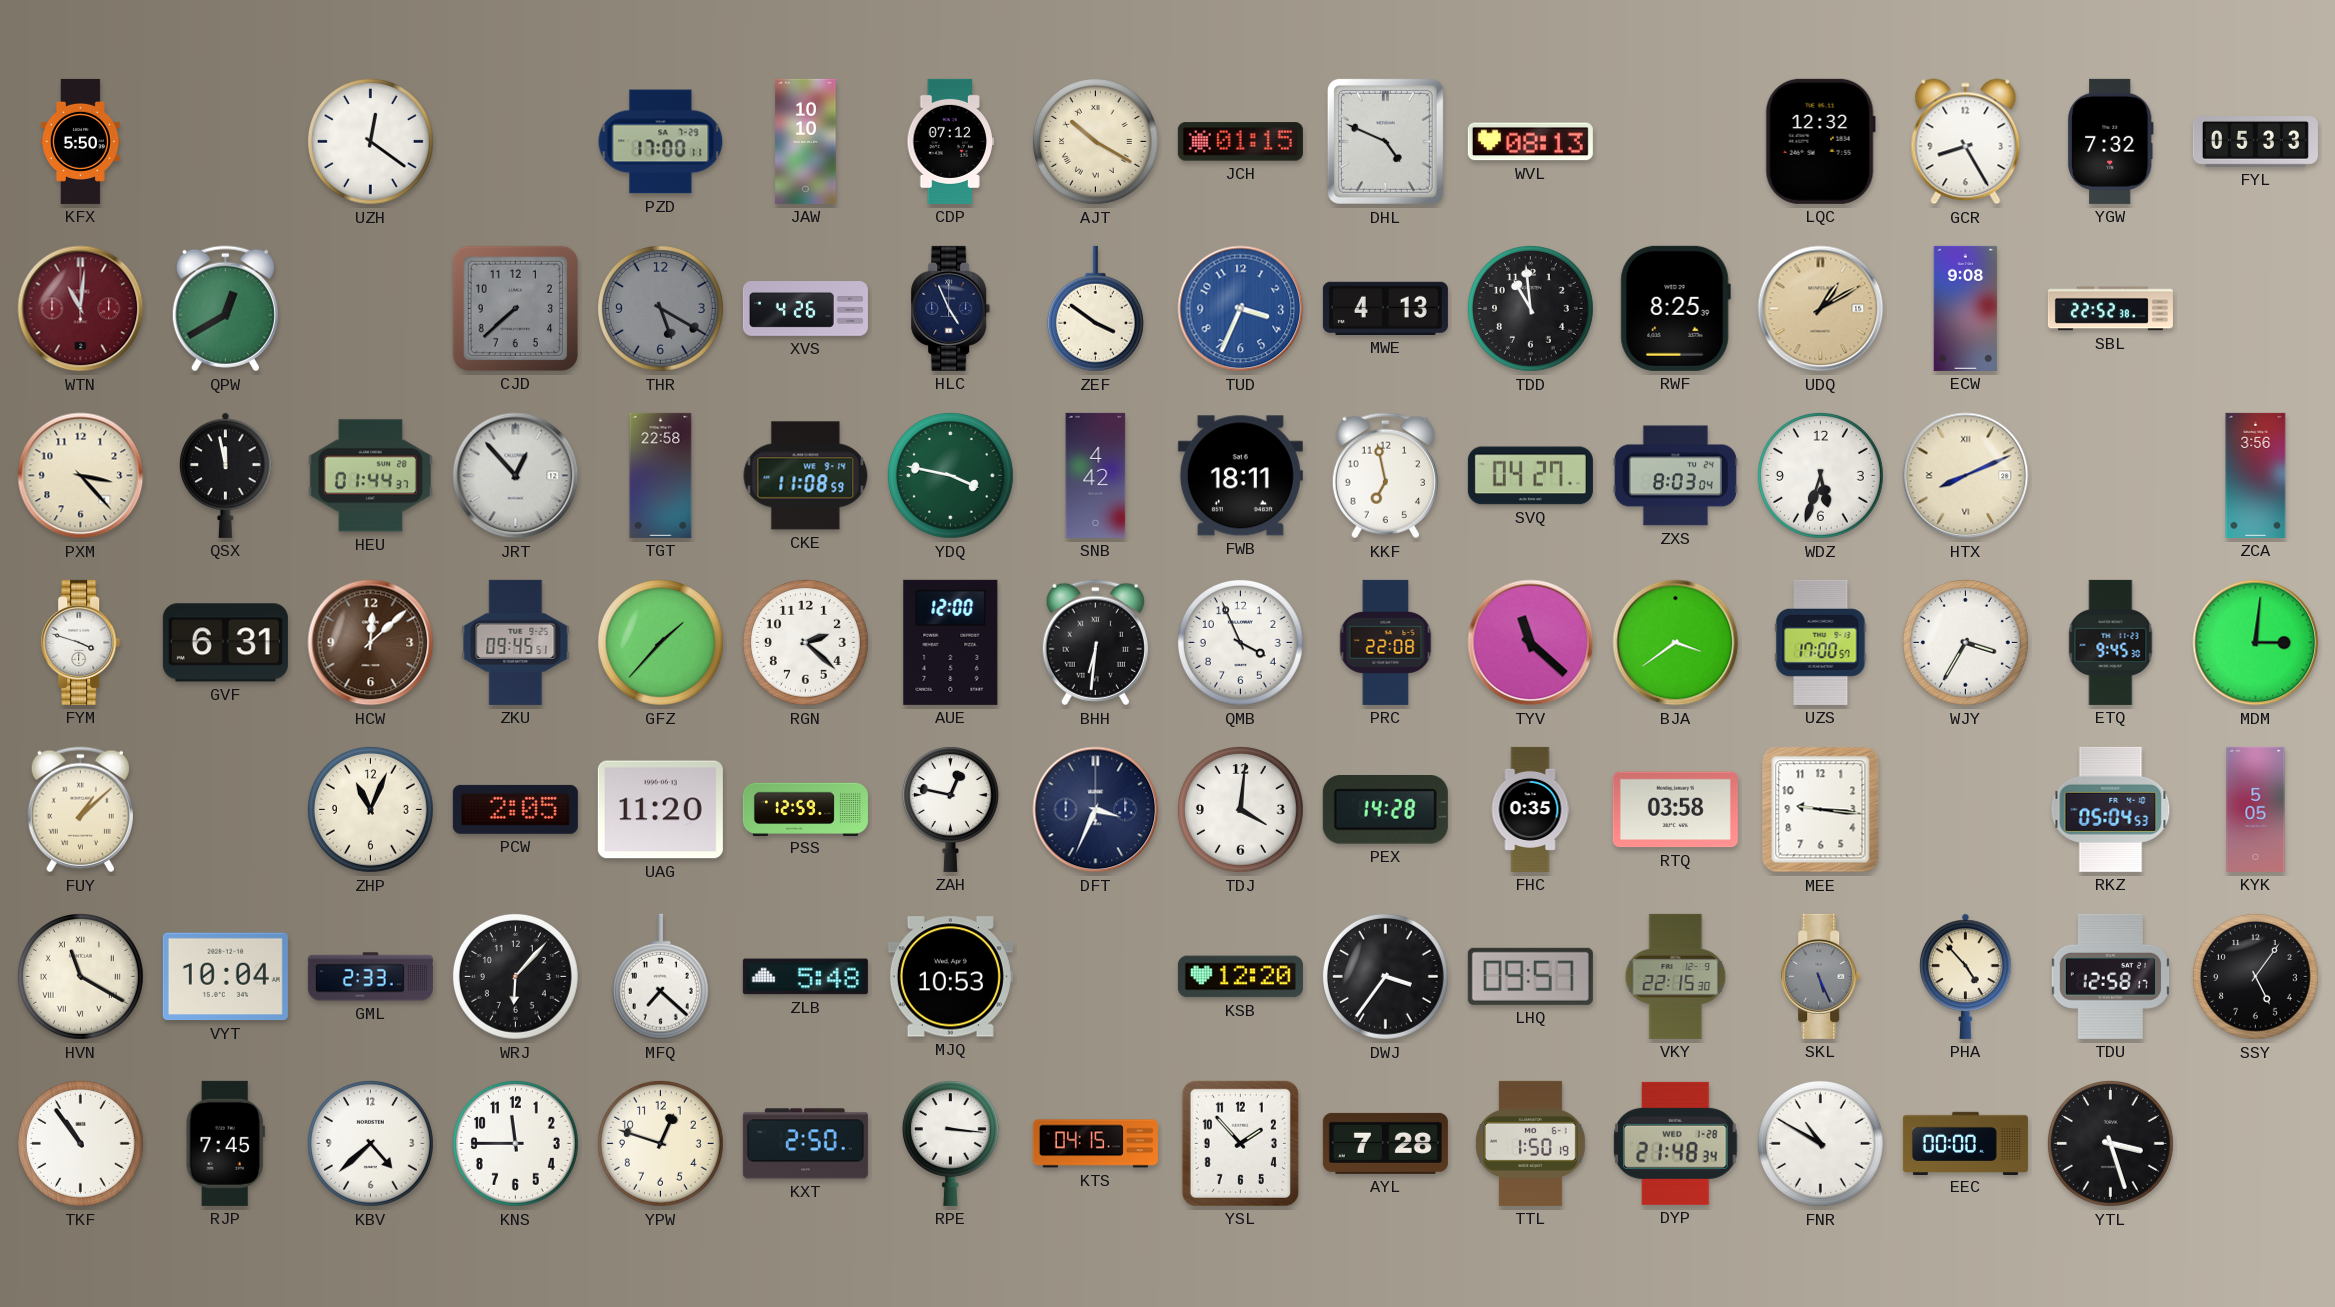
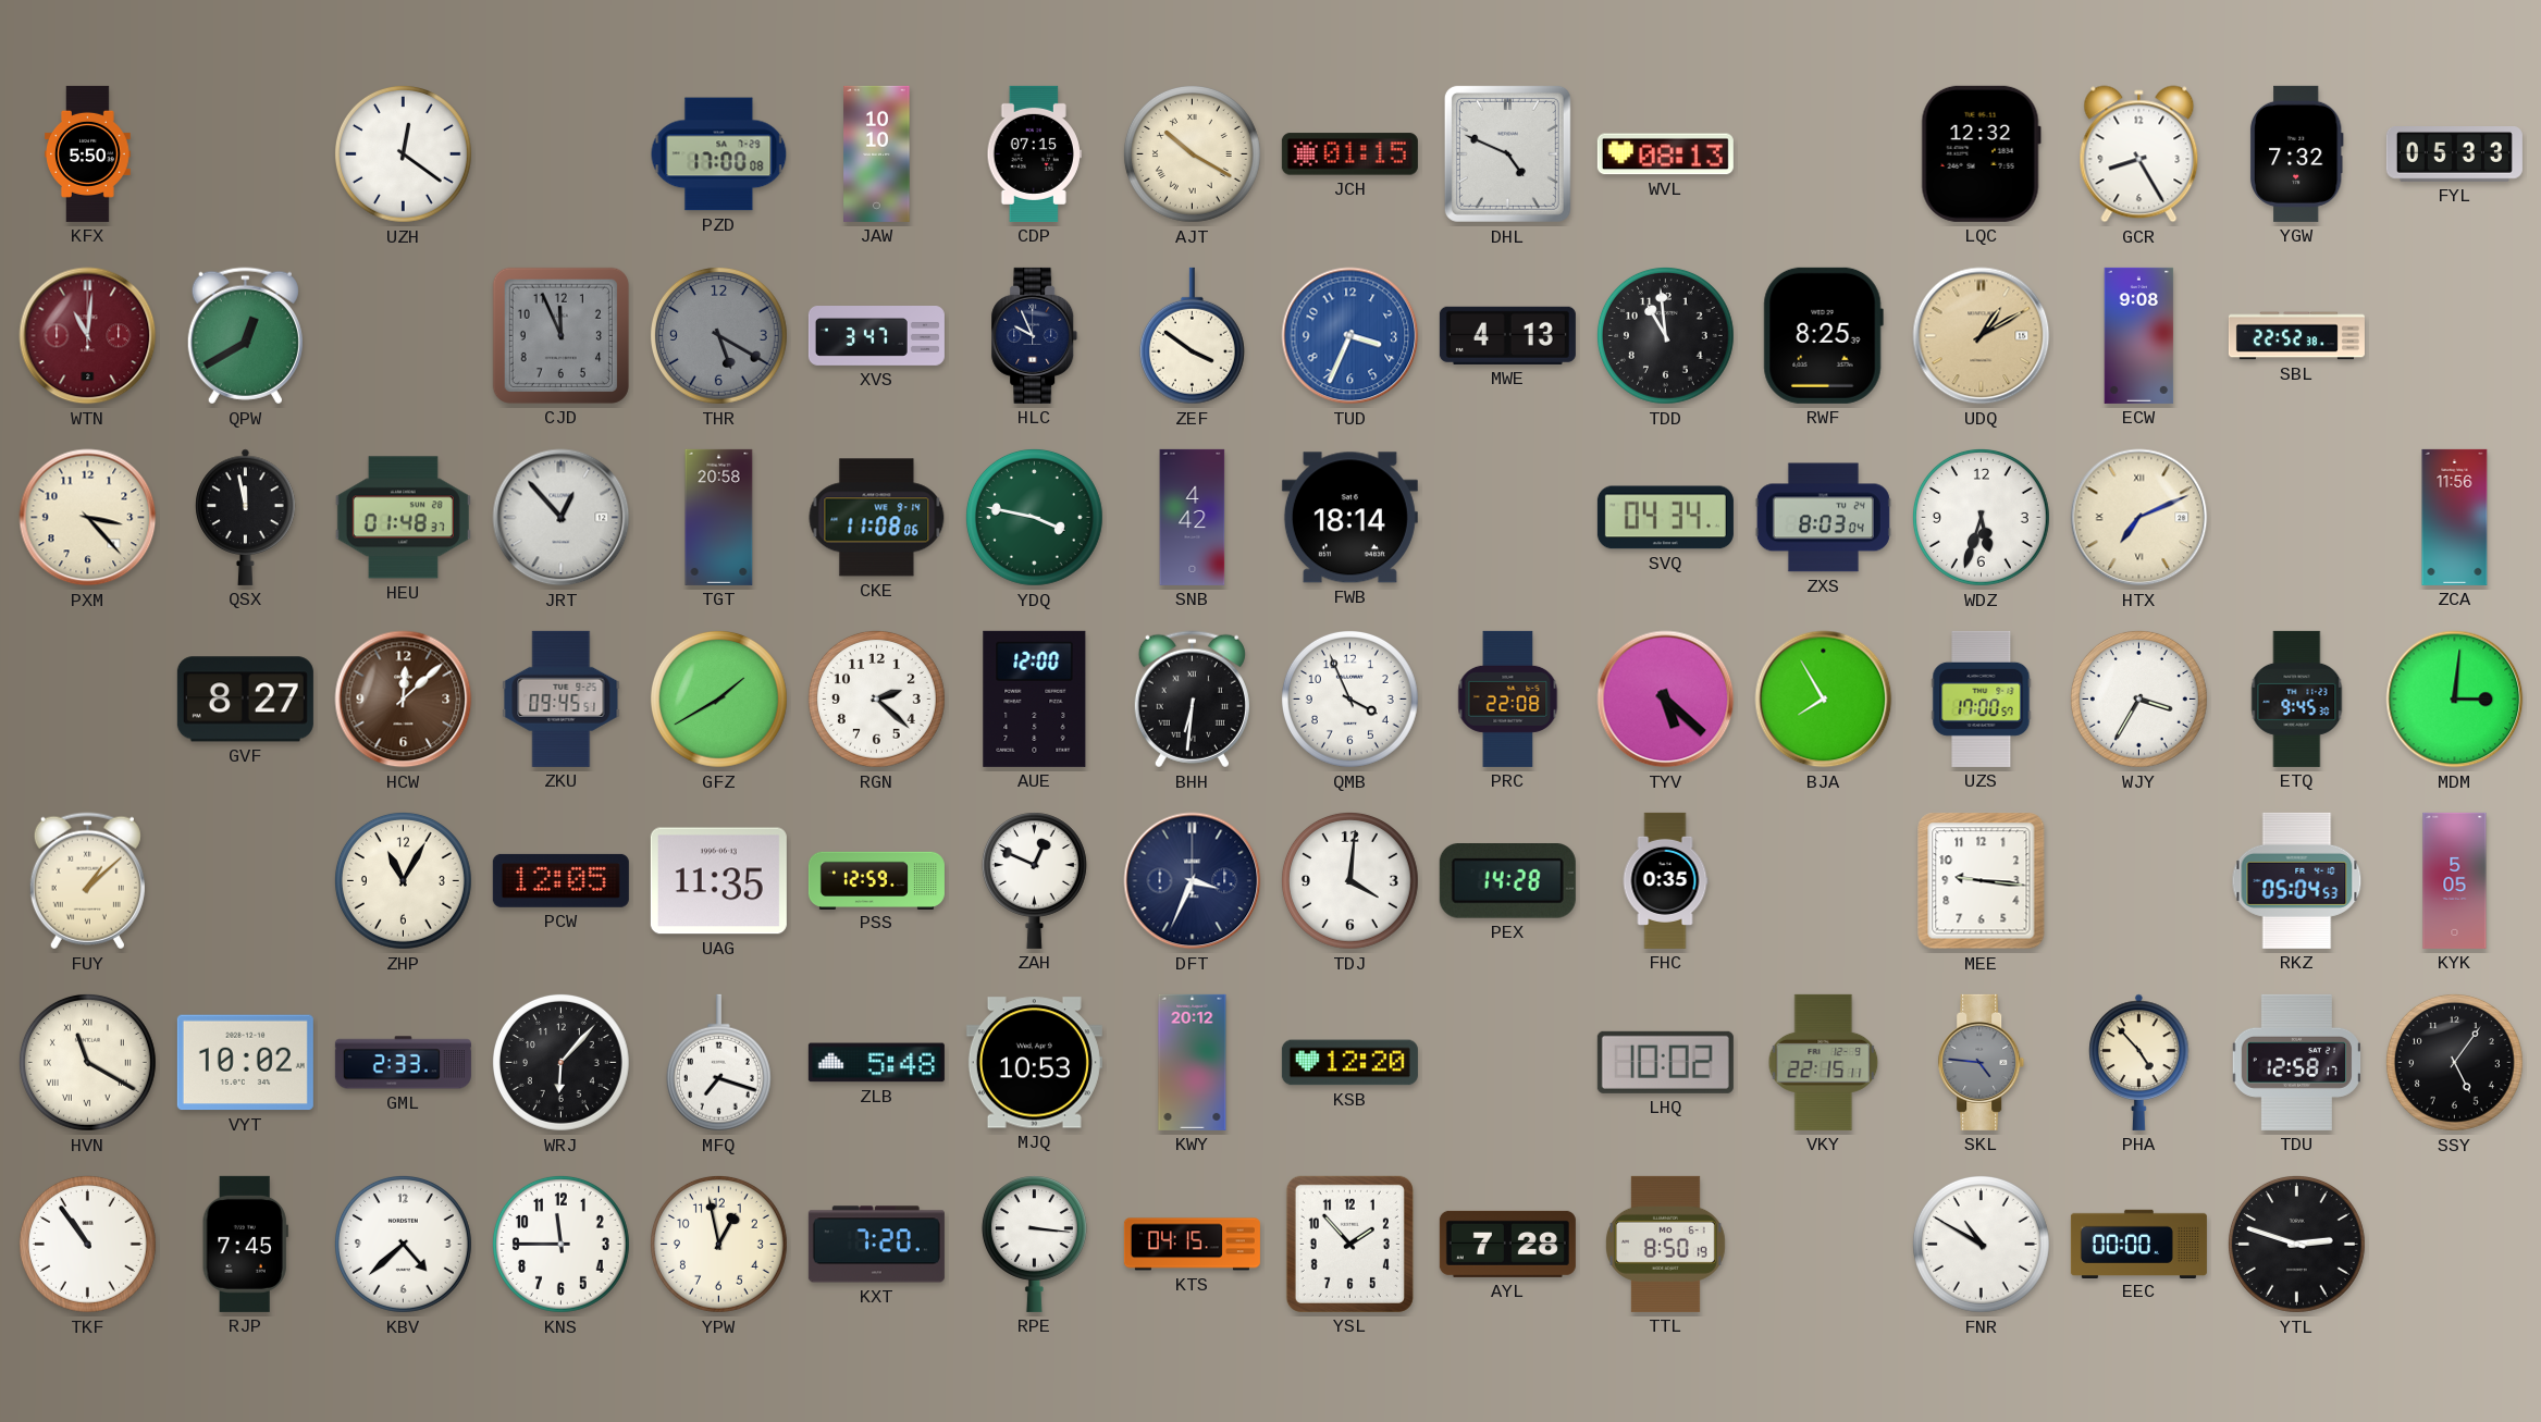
PZD: 17:00:11 -> 17:00:08 (719, 154)
CDP: 07:12 -> 07:15 (1034, 153)
CJD: 7:38 -> 11:56 (560, 335)
XVS: 4:26 -> 3:47 (876, 336)
HLC: 4:56 -> 9:56 (1035, 335)
HEU: 01:44 -> 01:48 (403, 518)
TGT: 22:58 -> 20:58 (719, 517)
CKE: 11:08:59 -> 11:08:06 (877, 518)
FWB: 18:11 -> 18:14 (1349, 518)
KKF: 6:58 -> none (1385, 476)
SVQ: 04:27 -> 04:34 (1665, 518)
HTX: 8:11 -> 7:11 (2139, 518)
ZCA: 3:56 -> 11:56 (2455, 517)
FYM: 3:48 -> none (81, 642)
GVF: 6:31 -> 8:27 (245, 700)
GFZ: 1:37 -> 1:40 (718, 698)
TYV: 11:22 -> 5:22 (1666, 700)
BJA: 3:39 -> 7:55 (1824, 700)
ZHP: 11:04 -> 11:05 (403, 880)
PCW: 2:05 -> 12:05 (560, 880)
UAG: 11:20 -> 11:35 (718, 881)
ZAH: 12:47 -> 12:49 (1034, 880)
RTQ: 03:58 -> none (1675, 810)
VYT: 10:04 -> 10:02 (245, 1063)
MFQ: 7:22 -> 7:18 (718, 1063)
KWY: none -> 20:12 (1193, 1062)
DWJ: 3:36 -> none (1385, 976)
LHQ: 09:57 -> 10:02 (1665, 1062)
VKY: 22:15:30 -> 22:15:11 (1824, 1062)
SKL: 5:26 -> 4:46 (1982, 1062)
YPW: 12:48 -> 12:58 (718, 1244)
KXT: 2:50 -> 7:20 (876, 1245)
TTL: 1:50 -> 8:50 (1665, 1244)
DYP: 21:48 -> none (1676, 1143)
YTL: 3:27 -> 2:48 (2296, 1244)
